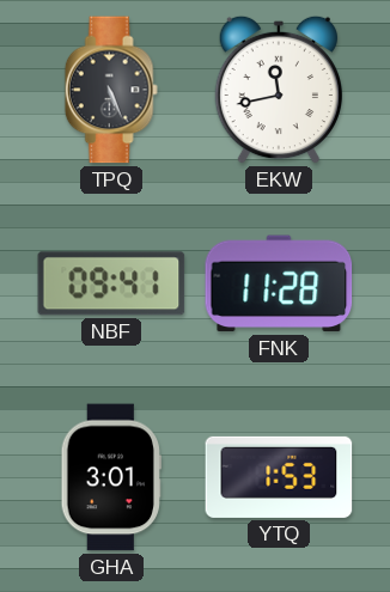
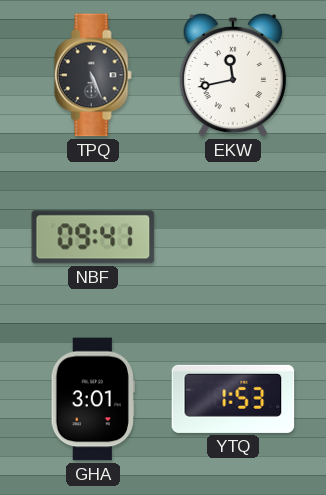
FNK: 11:28 -> none (279, 283)
